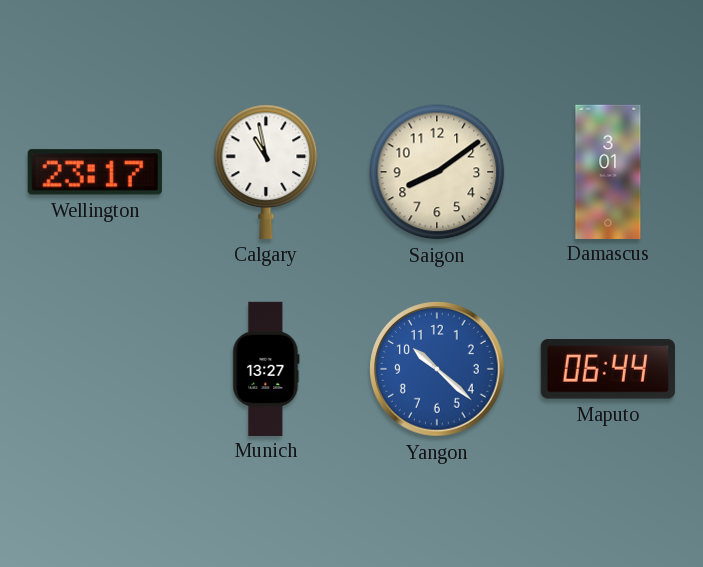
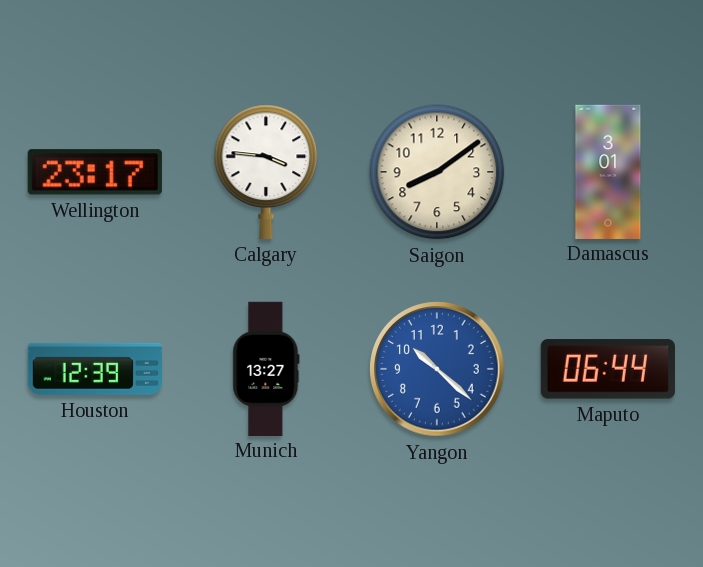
Calgary: 10:58 -> 3:46 (266, 172)
Houston: none -> 12:39 (95, 369)
